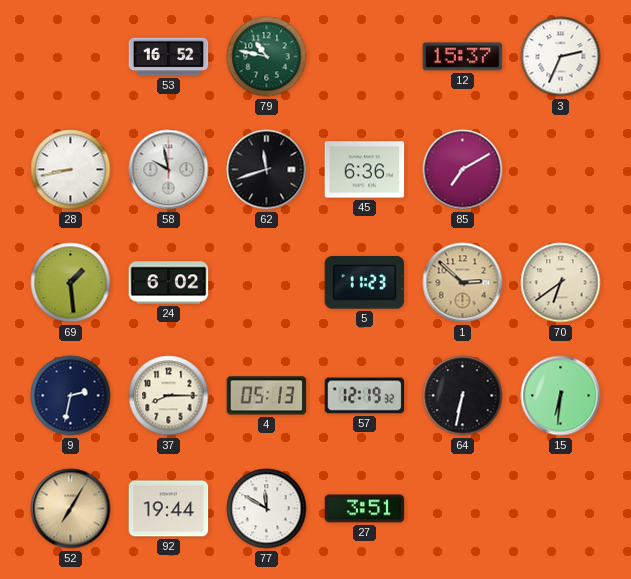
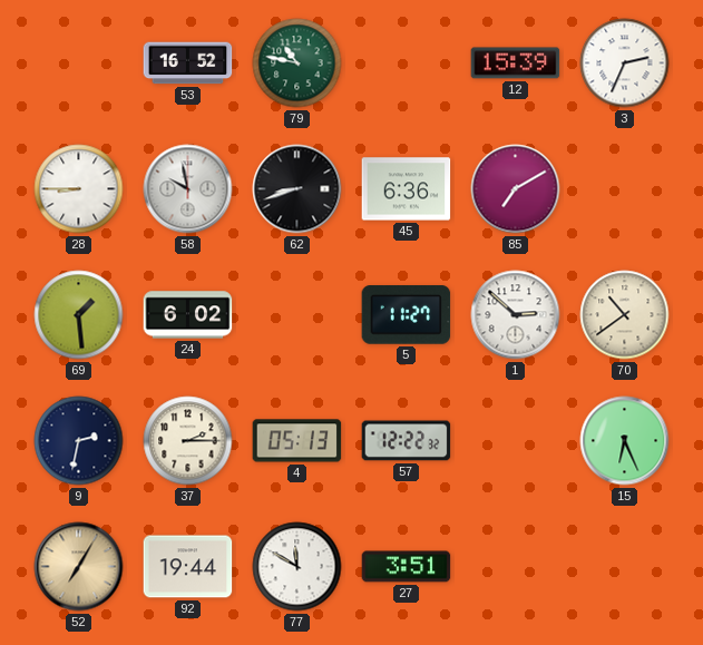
12: 15:37 -> 15:39 (516, 63)
28: 8:43 -> 8:45 (79, 189)
62: 11:42 -> 8:42 (297, 189)
5: 11:23 -> 11:27 (407, 315)
1 dial: champagne -> white (516, 315)
70: 6:39 -> 10:39 (625, 315)
37: 8:15 -> 2:15 (188, 441)
57: 12:19 -> 12:22 (407, 441)
64: 6:32 -> none (463, 396)
15: 6:31 -> 6:26 (625, 441)
